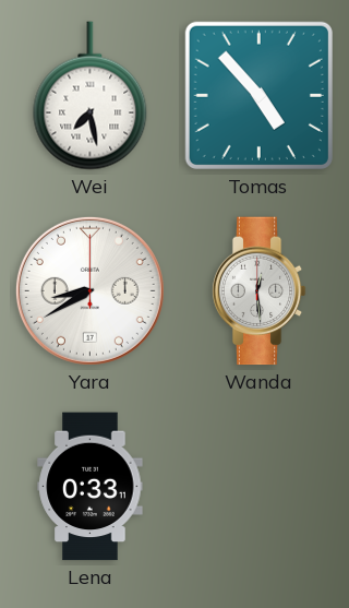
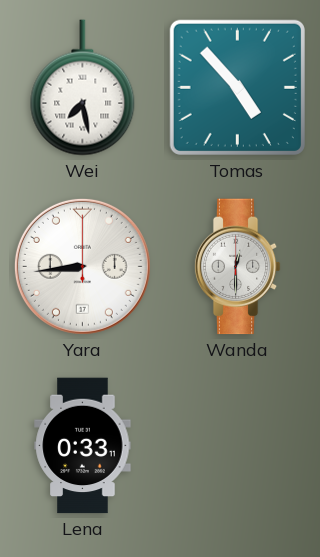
Yara: 8:40 -> 8:44 (82, 266)
Wanda: 12:29 -> 12:30 (237, 267)
